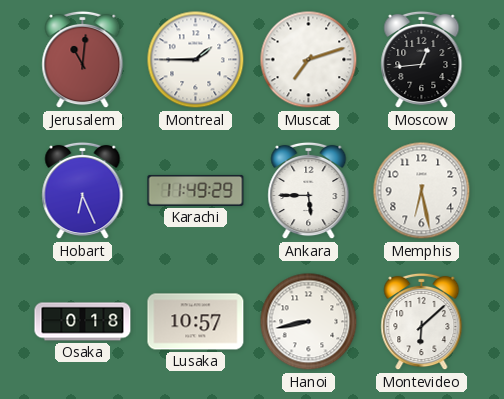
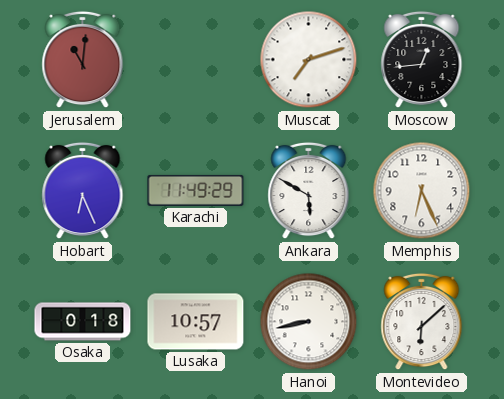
Montreal: 1:45 -> none (196, 60)
Ankara: 5:45 -> 5:50 (309, 191)
Memphis: 6:28 -> 6:26 (422, 191)
